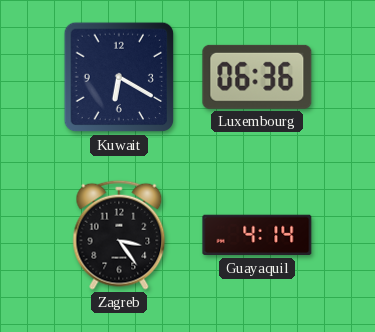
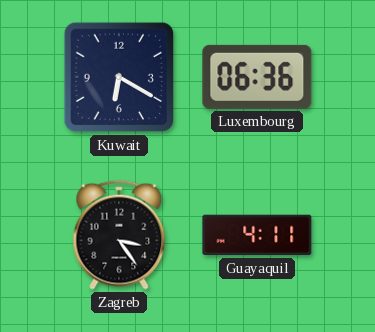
Guayaquil: 4:14 -> 4:11 (257, 235)
